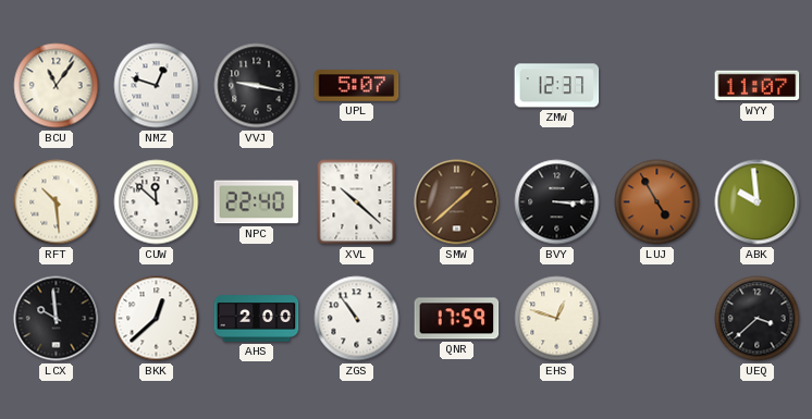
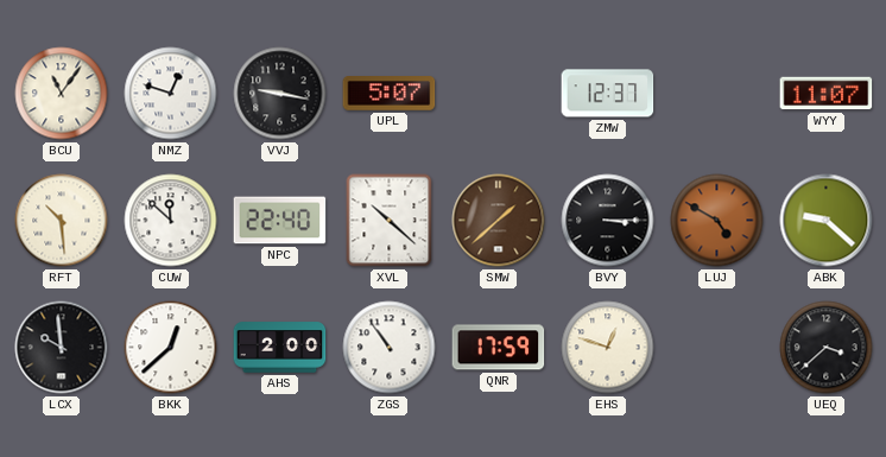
LUJ: 4:55 -> 4:50 (717, 221)
ABK: 9:59 -> 9:22 (827, 221)
